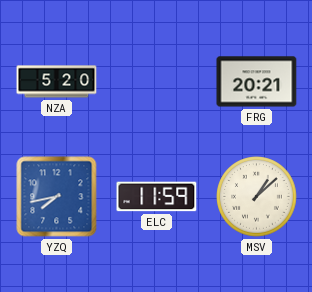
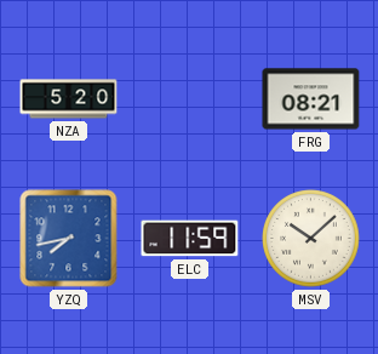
FRG: 20:21 -> 08:21 (311, 99)
MSV: 1:08 -> 10:08 (311, 239)
